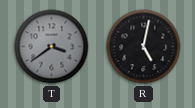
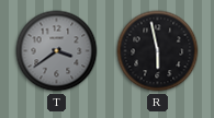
R: 5:02 -> 5:58 (158, 51)
